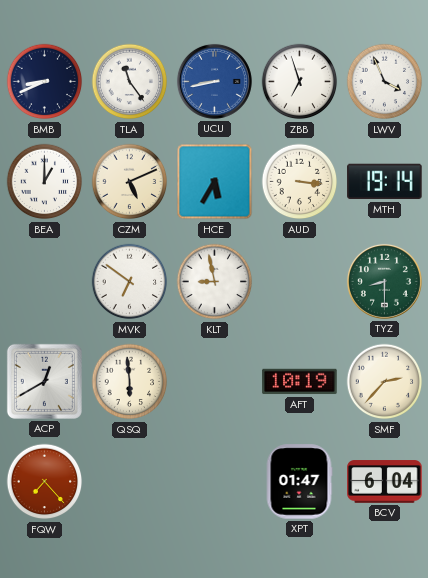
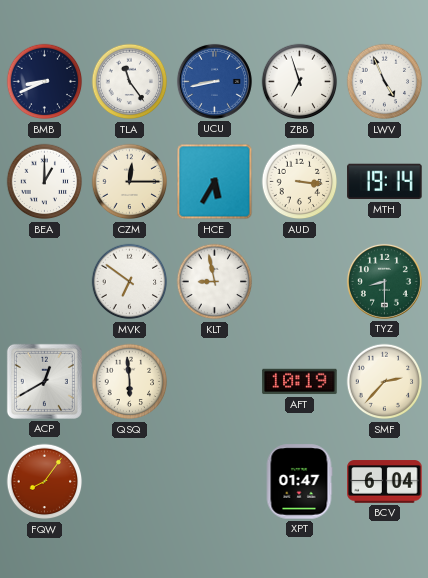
LWV: 3:56 -> 4:56 (385, 82)
CZM: 5:11 -> 12:15 (130, 182)
FQW: 7:23 -> 8:06 (45, 482)
